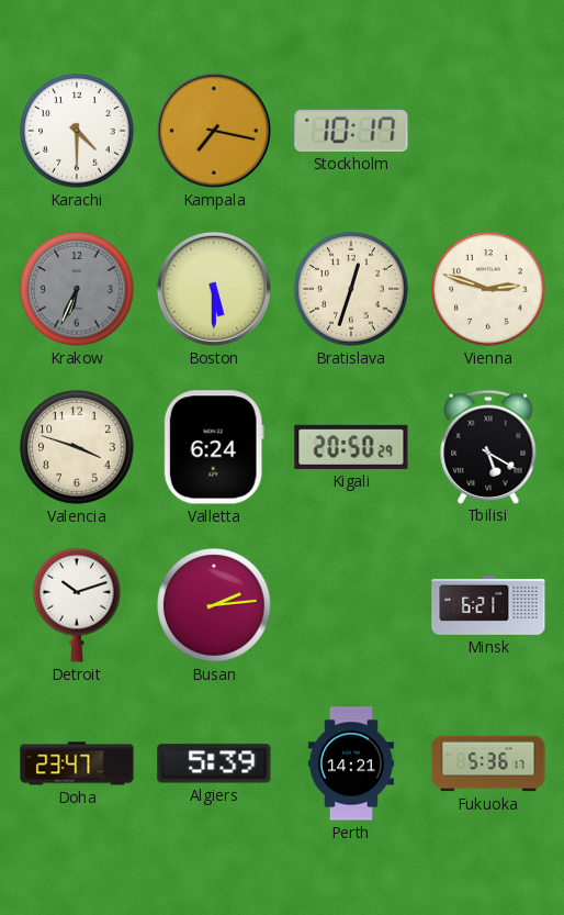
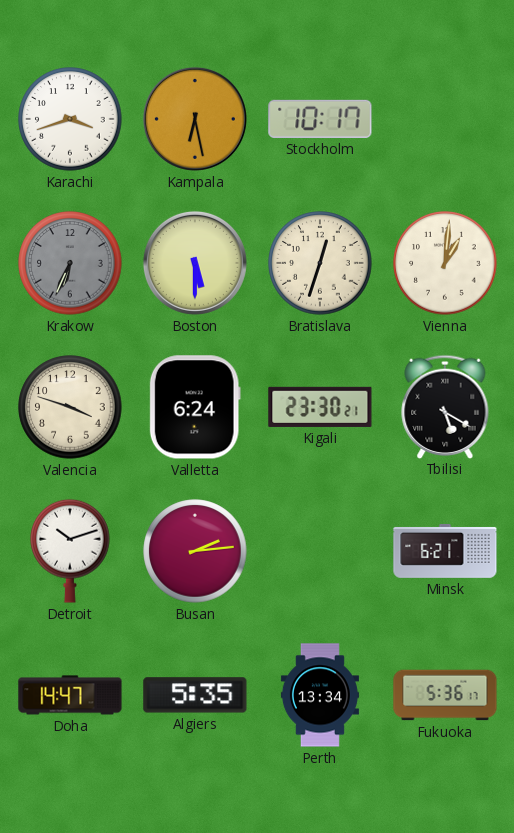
Karachi: 4:30 -> 3:42 (70, 119)
Kampala: 7:17 -> 6:28 (195, 119)
Vienna: 2:48 -> 1:01 (445, 263)
Kigali: 20:50 -> 23:30 (320, 407)
Doha: 23:47 -> 14:47 (70, 695)
Algiers: 5:39 -> 5:35 (195, 695)
Perth: 14:21 -> 13:34 (320, 695)
